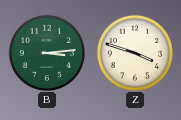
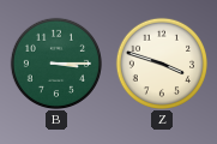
B: 3:14 -> 3:15 (55, 62)
